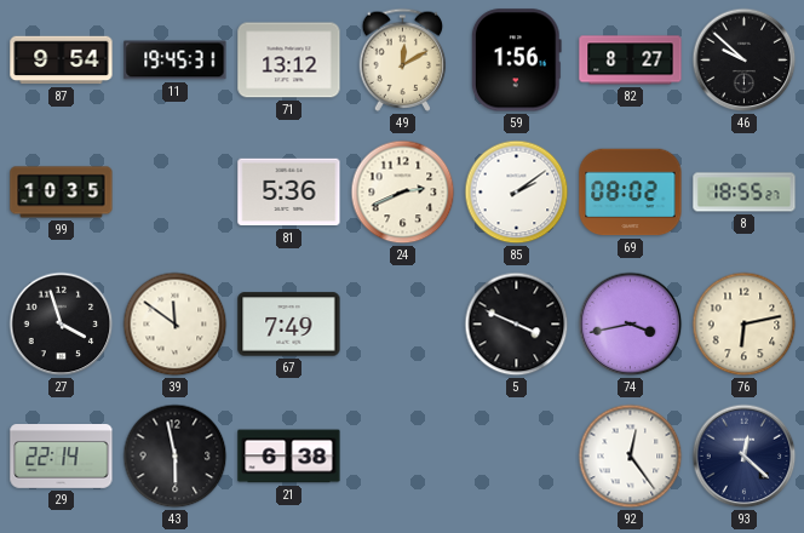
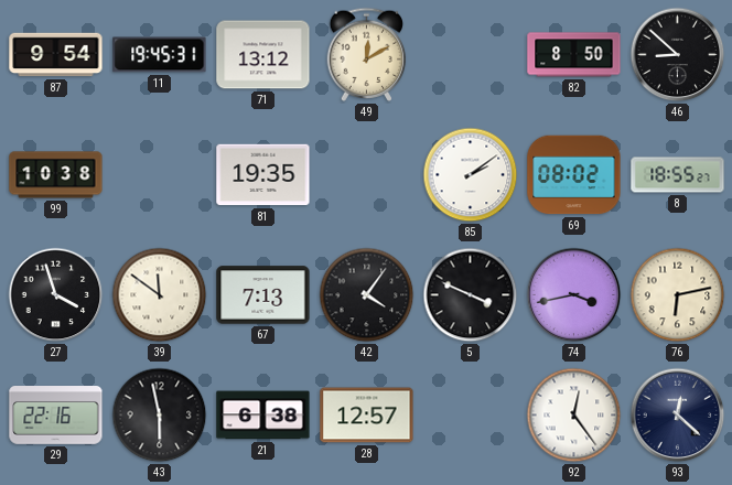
59: 1:56 -> none (516, 61)
82: 8:27 -> 8:50 (574, 55)
46: 9:52 -> 8:52 (678, 55)
99: 10:35 -> 10:38 (56, 175)
81: 5:36 -> 19:35 (263, 175)
24: 2:41 -> none (403, 193)
67: 7:49 -> 7:13 (263, 295)
42: none -> 4:06 (367, 295)
29: 22:14 -> 22:16 (56, 416)
28: none -> 12:57 (367, 416)
